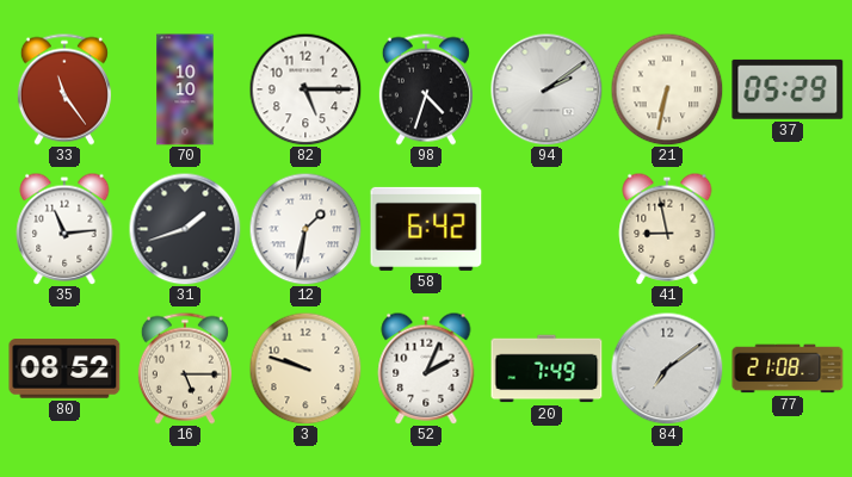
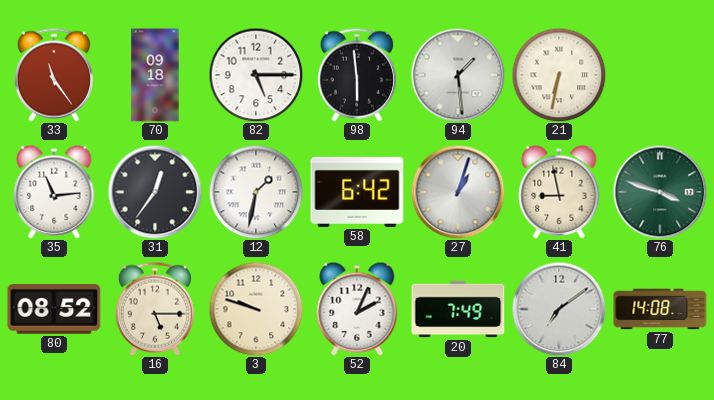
70: 10:10 -> 09:18 (155, 75)
98: 4:33 -> 5:59 (357, 75)
94: 2:09 -> 1:29 (458, 75)
37: 05:29 -> none (788, 89)
31: 1:42 -> 12:36 (155, 192)
27: none -> 1:03 (458, 192)
76: none -> 3:48 (660, 192)
77: 21:08 -> 14:08 (660, 309)
